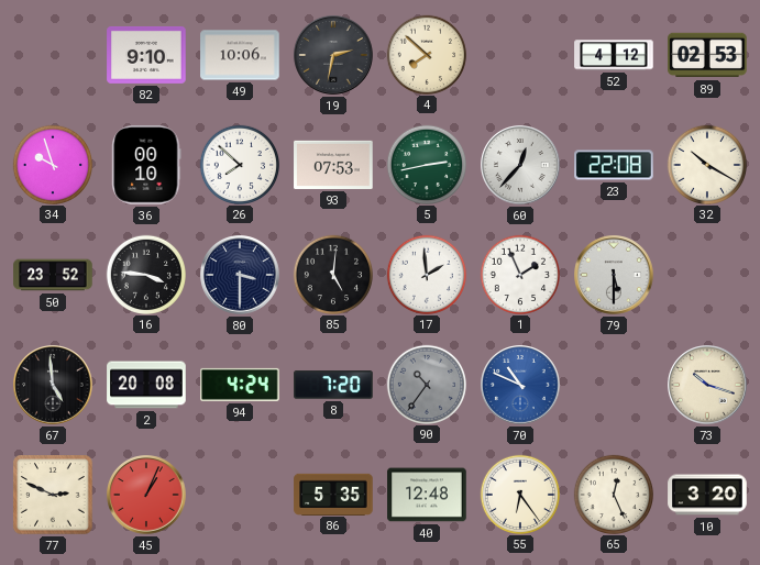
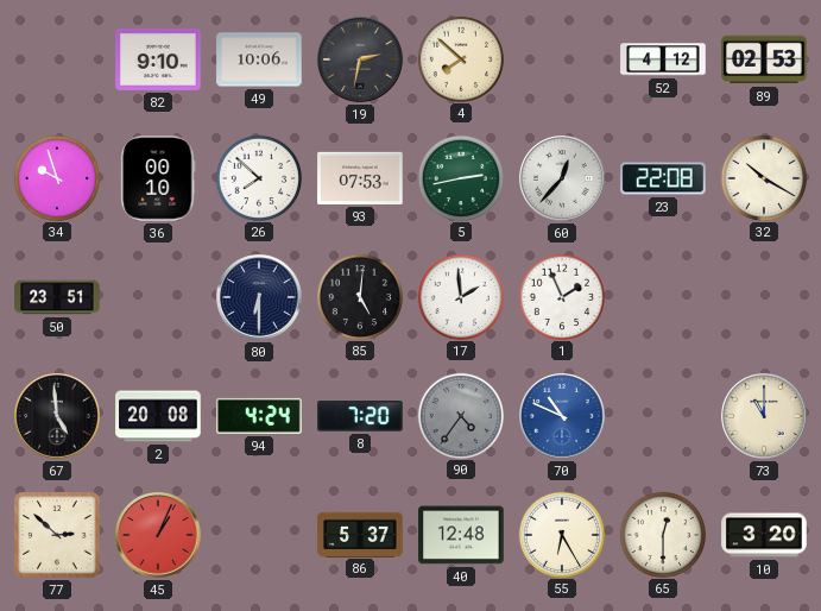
50: 23:52 -> 23:51 (57, 297)
16: 3:46 -> none (145, 274)
80: 3:30 -> 6:30 (259, 297)
79: 5:30 -> none (614, 275)
90: 10:36 -> 4:36 (460, 415)
73: 10:18 -> 11:00 (764, 416)
77: 2:49 -> 2:52 (57, 535)
86: 5:35 -> 5:37 (360, 534)
55: 6:24 -> 6:25 (561, 534)
65: 12:26 -> 12:30 (662, 534)
